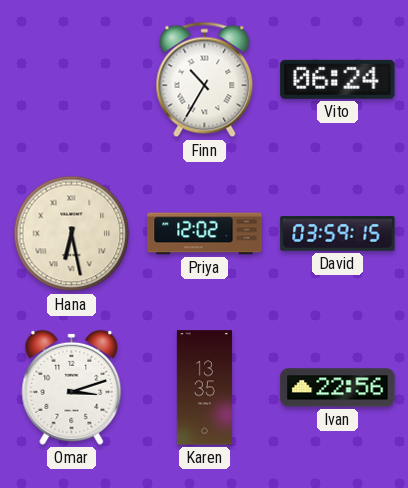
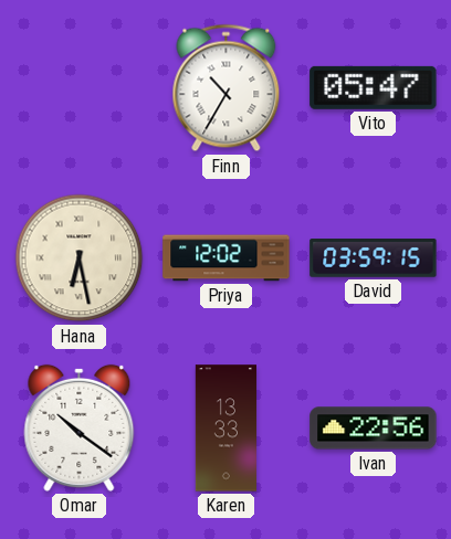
Vito: 06:24 -> 05:47 (374, 87)
Omar: 3:12 -> 10:21 (80, 427)
Karen: 13:35 -> 13:33 (225, 429)
